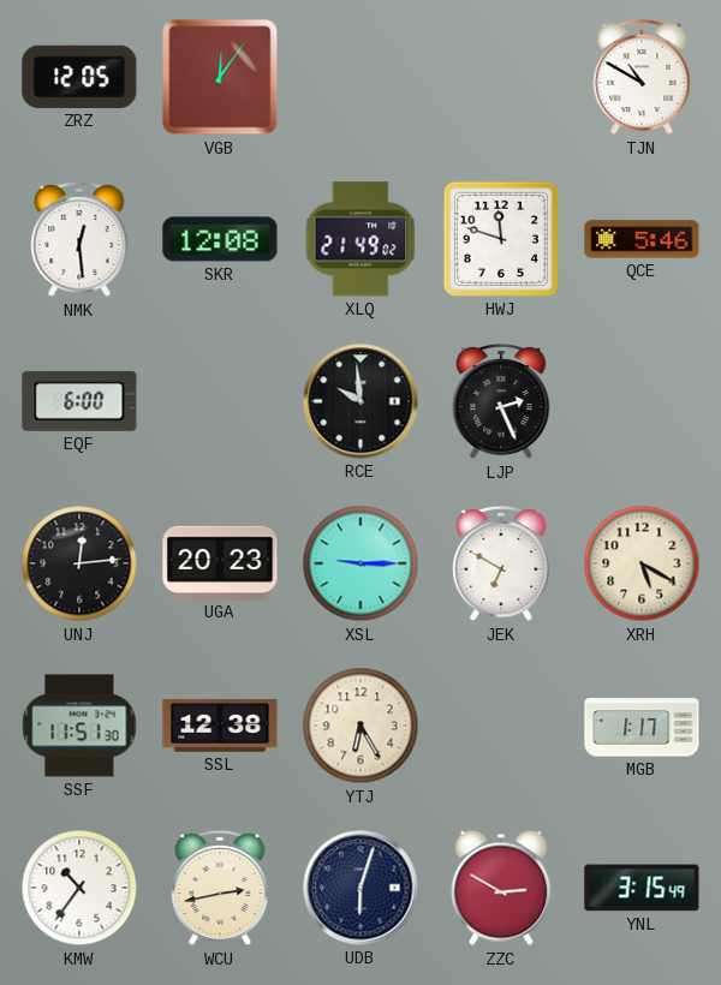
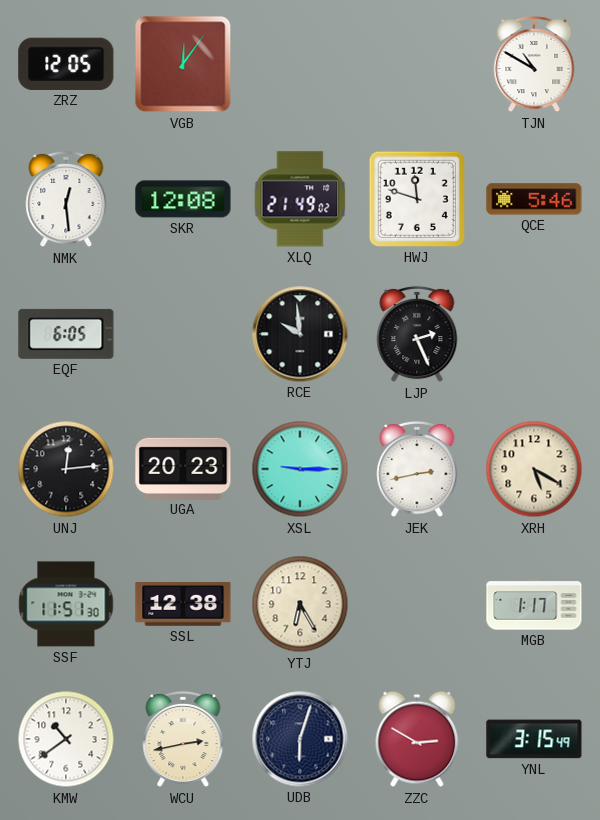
EQF: 6:00 -> 6:05 (66, 334)
JEK: 6:50 -> 2:43 (417, 469)
KMW: 10:36 -> 10:39 (66, 739)
